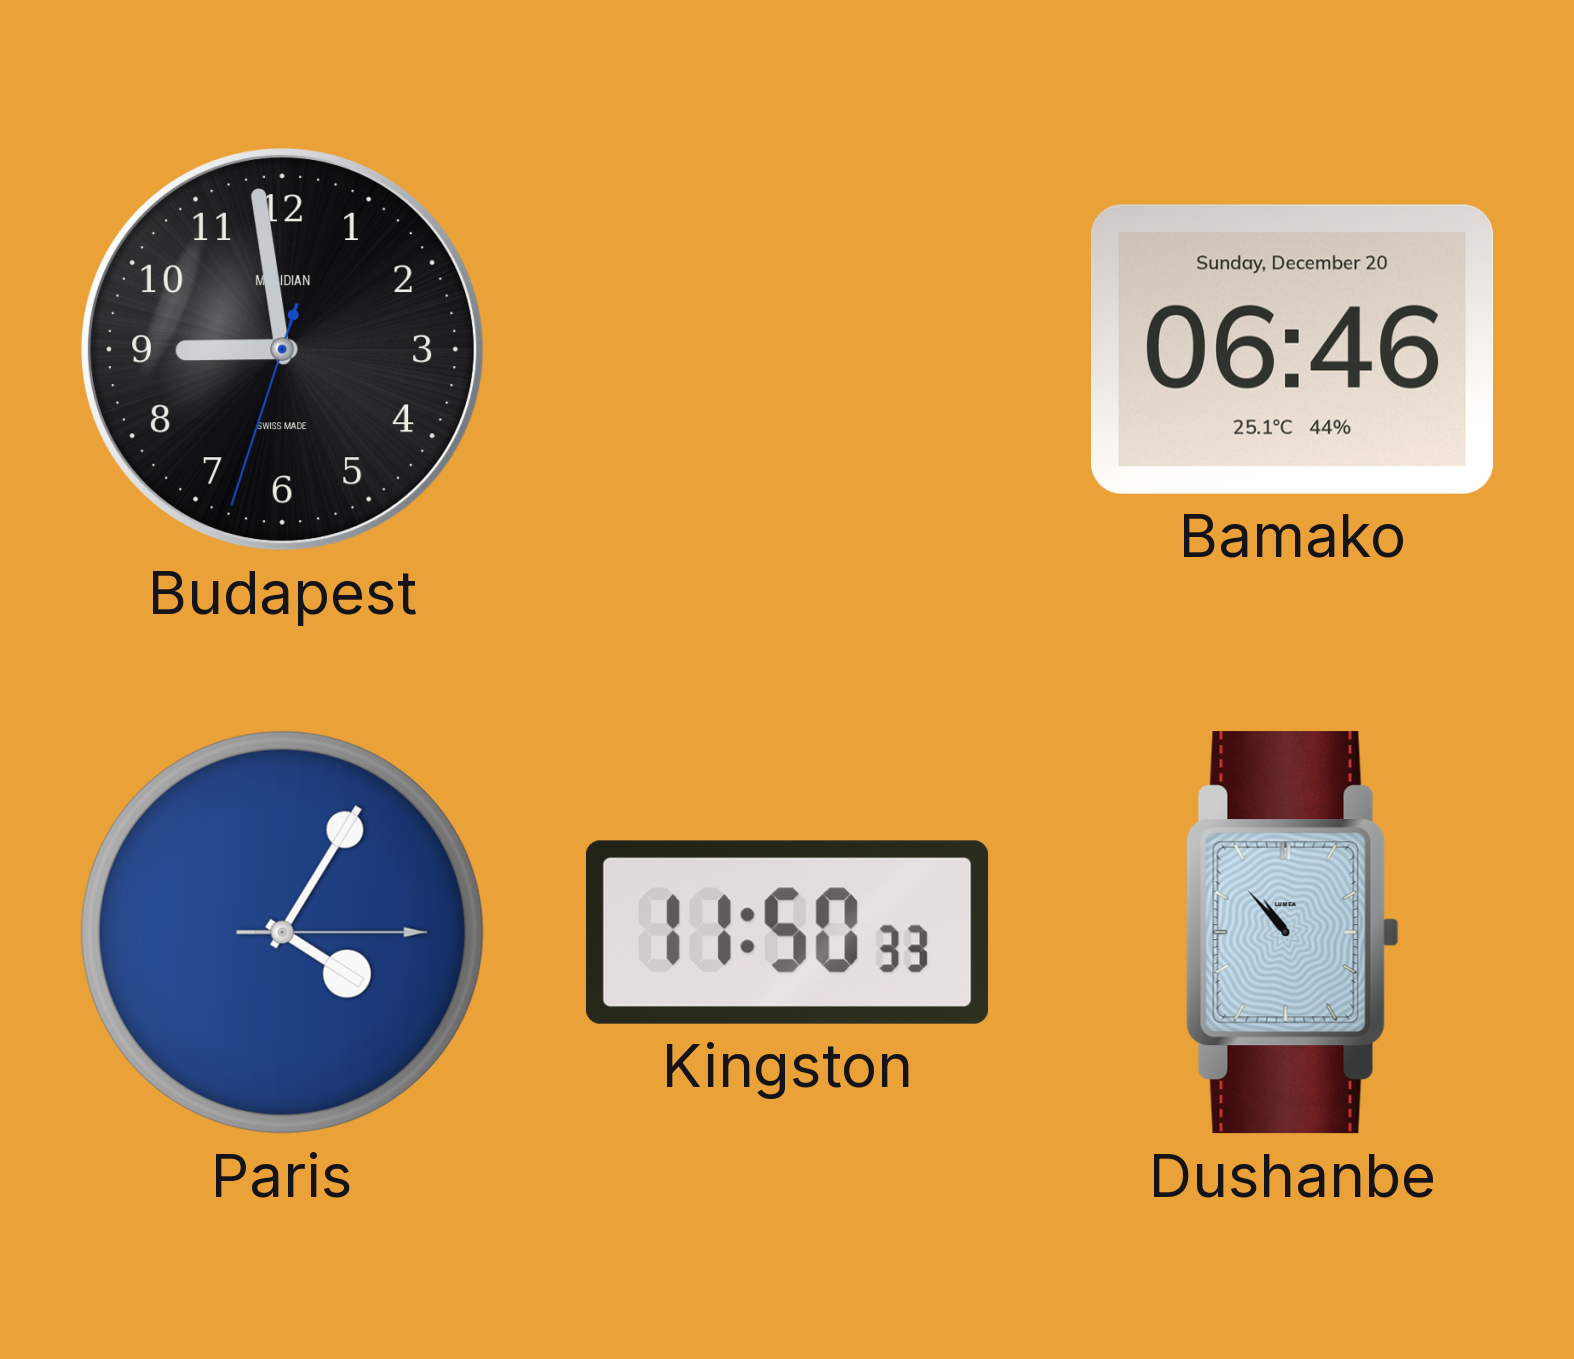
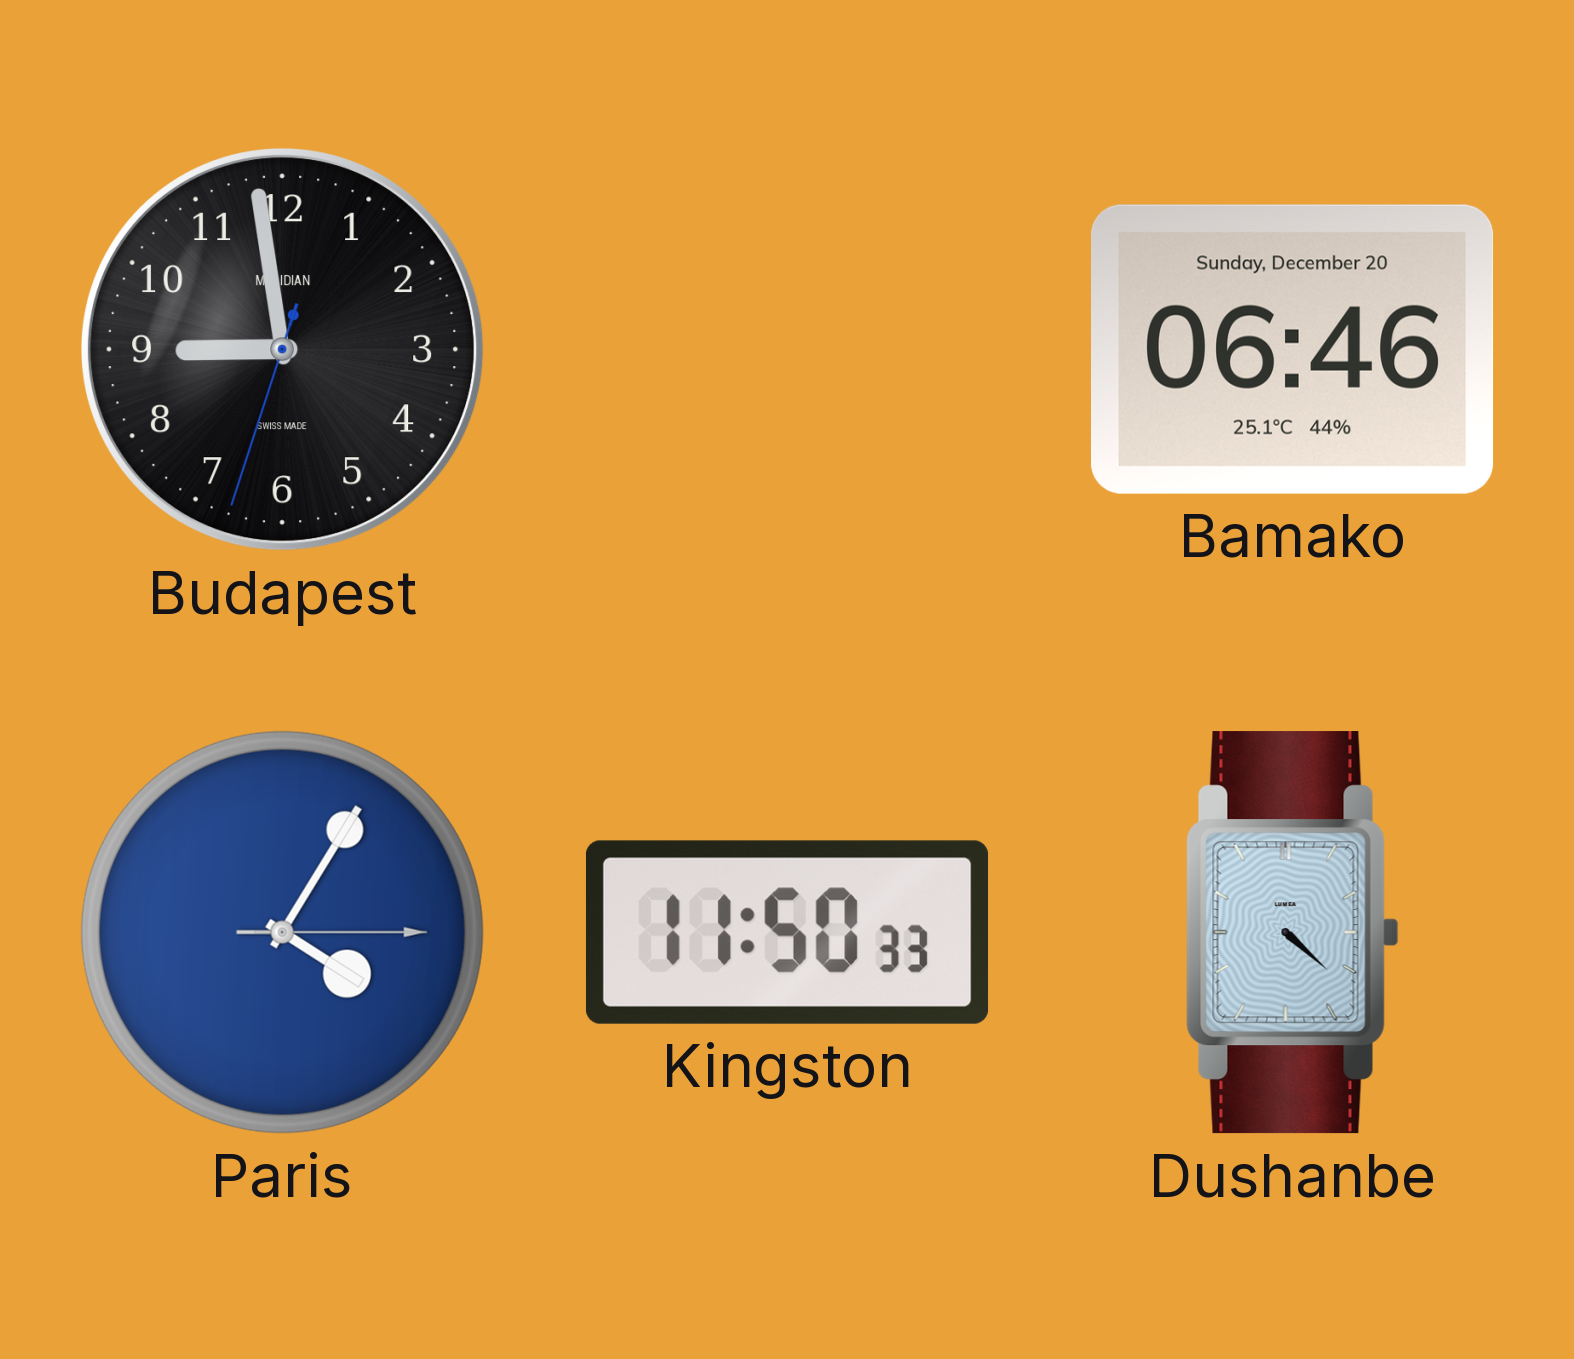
Dushanbe: 10:53 -> 4:22 (1293, 933)
